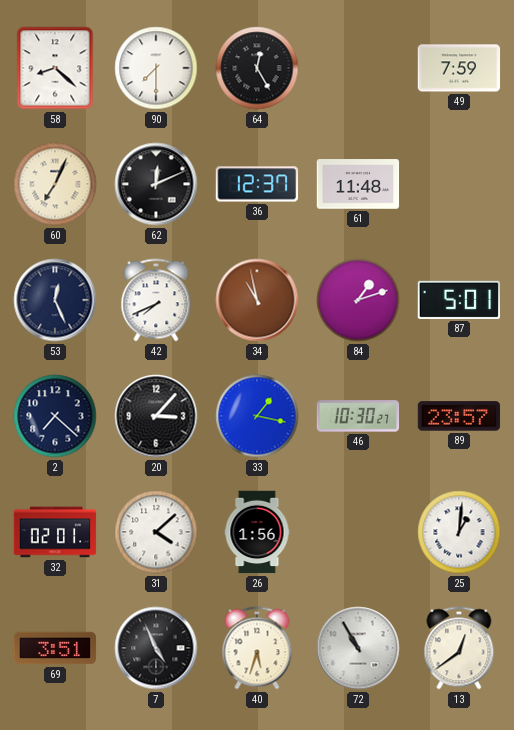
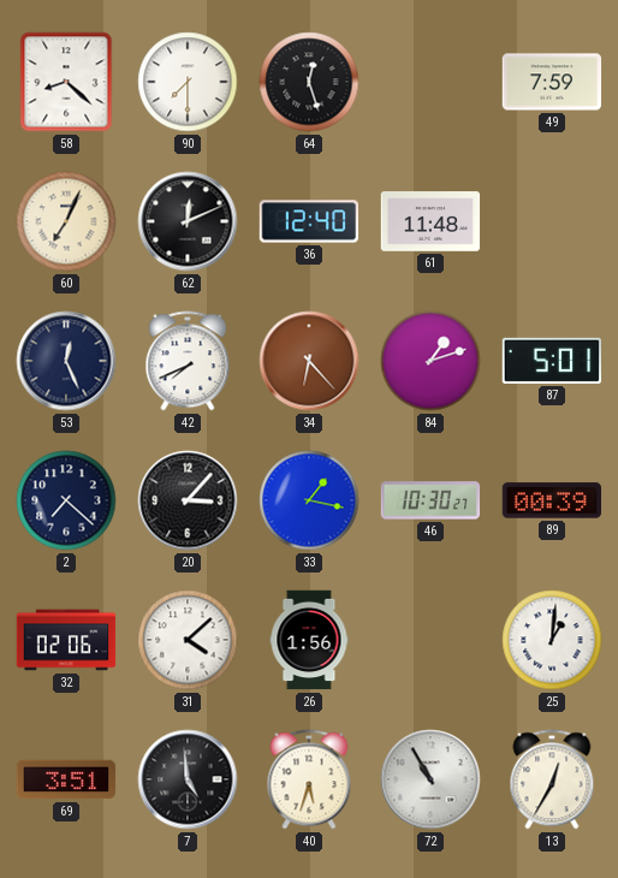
64: 12:25 -> 12:27 (309, 82)
36: 12:37 -> 12:40 (309, 221)
34: 10:58 -> 6:23 (309, 361)
89: 23:57 -> 00:39 (552, 500)
32: 02:01 -> 02:06 (66, 640)
7: 4:56 -> 4:59 (188, 779)
13: 12:39 -> 12:35 (552, 779)
